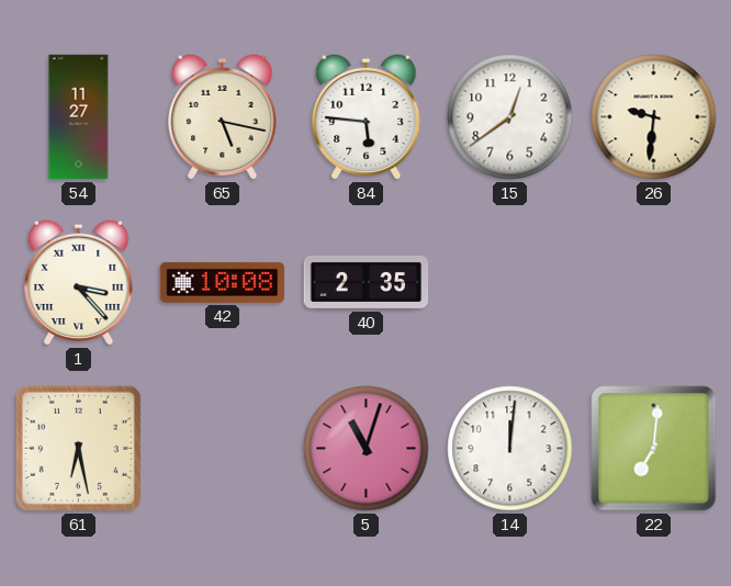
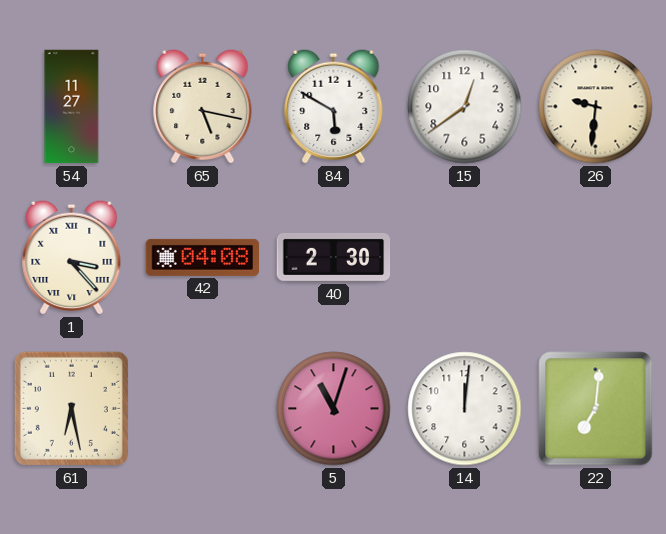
84: 5:46 -> 5:50 (334, 106)
42: 10:08 -> 04:08 (203, 257)
40: 2:35 -> 2:30 (334, 257)
